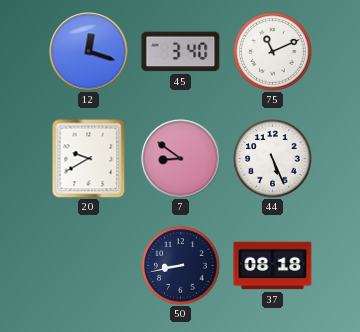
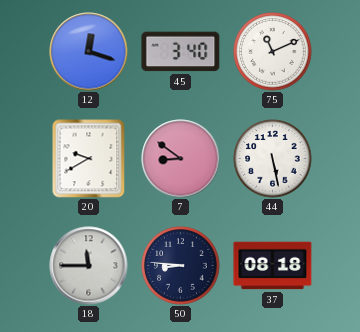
44: 5:26 -> 5:28 (273, 159)
18: none -> 11:45 (89, 266)
50: 8:43 -> 8:46 (181, 266)
